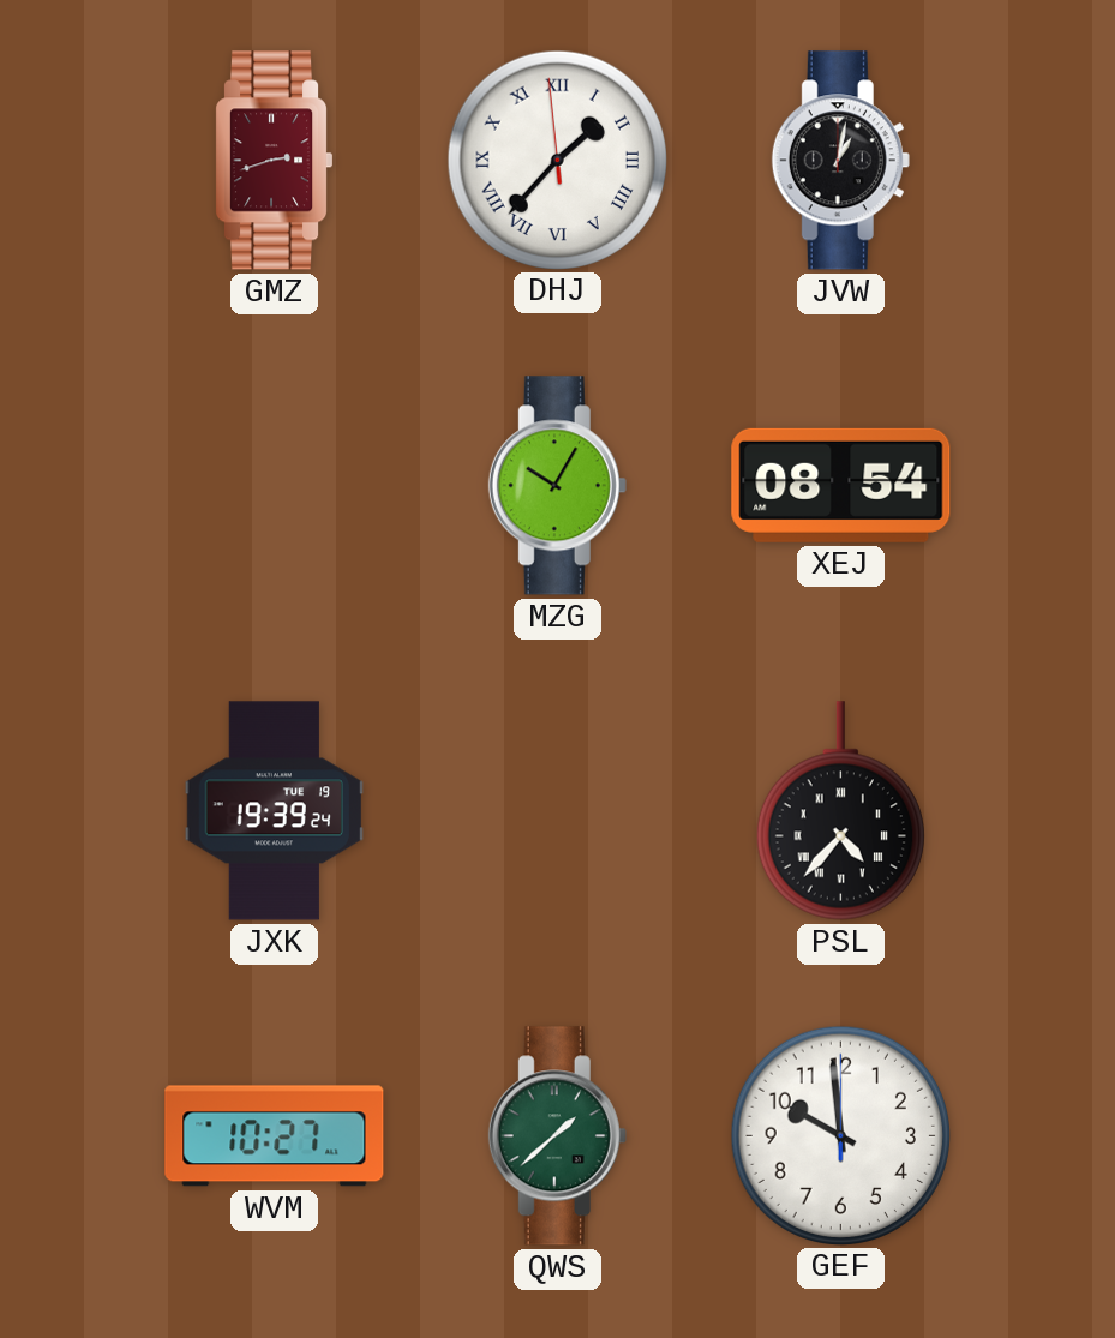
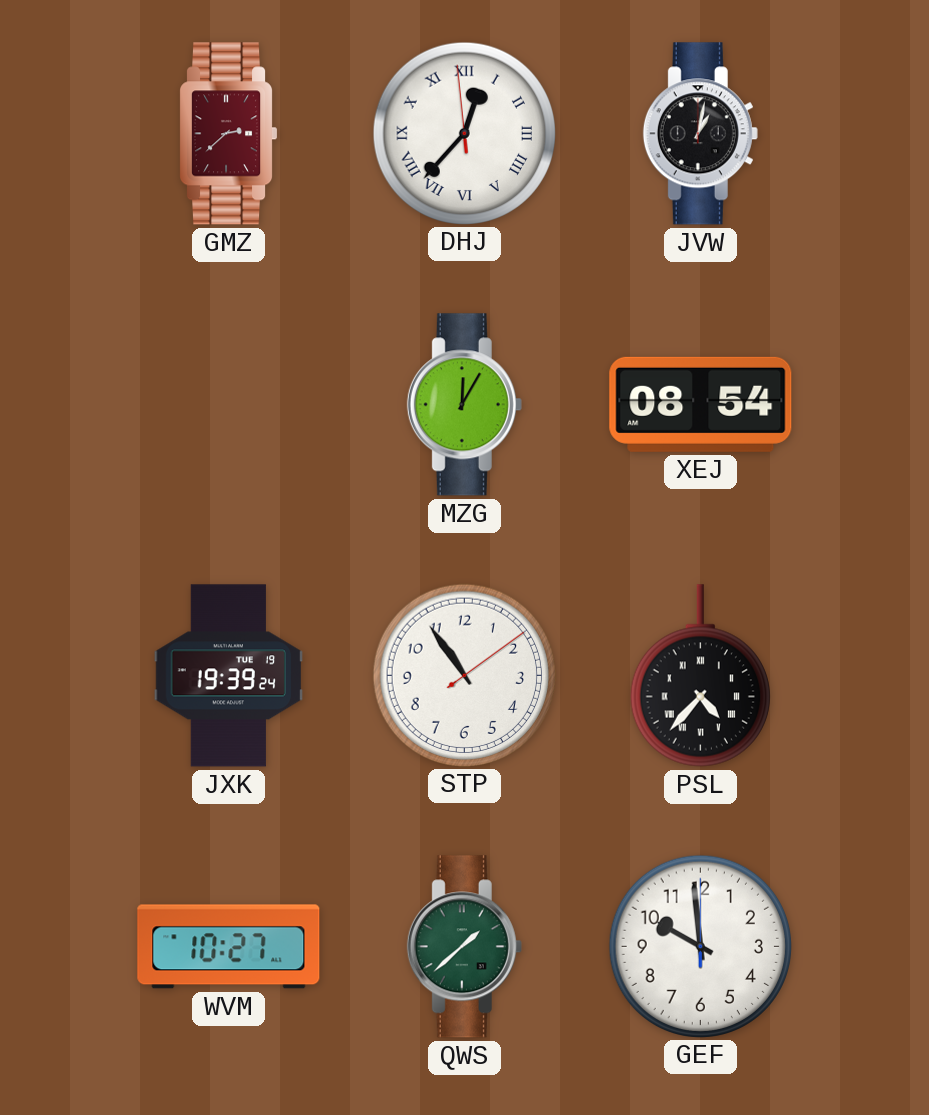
GMZ: 2:42 -> 2:38 (229, 134)
DHJ: 1:36 -> 12:36 (464, 133)
MZG: 10:05 -> 12:05 (464, 405)
STP: none -> 10:54 (464, 675)
